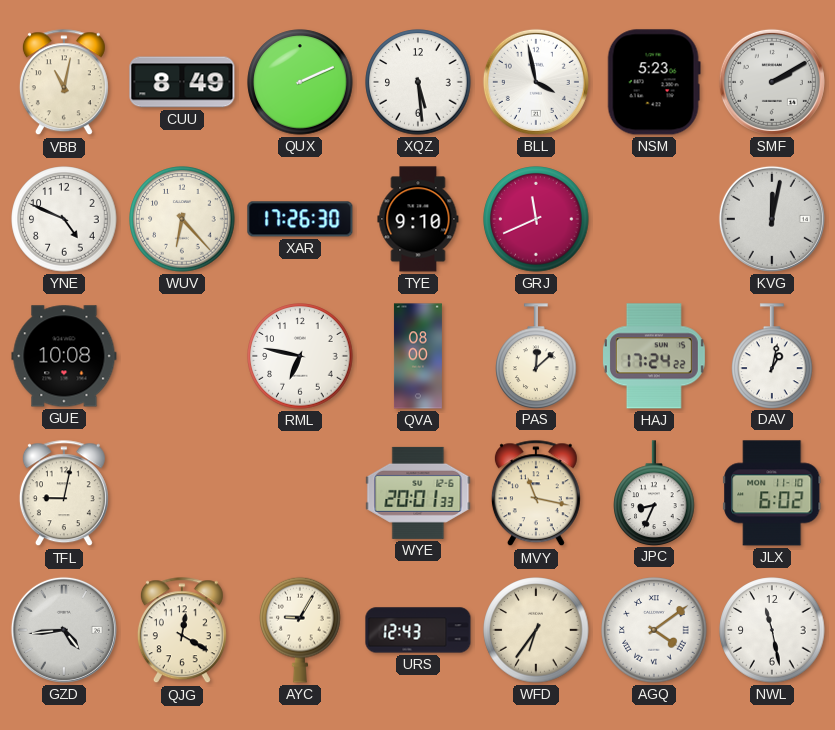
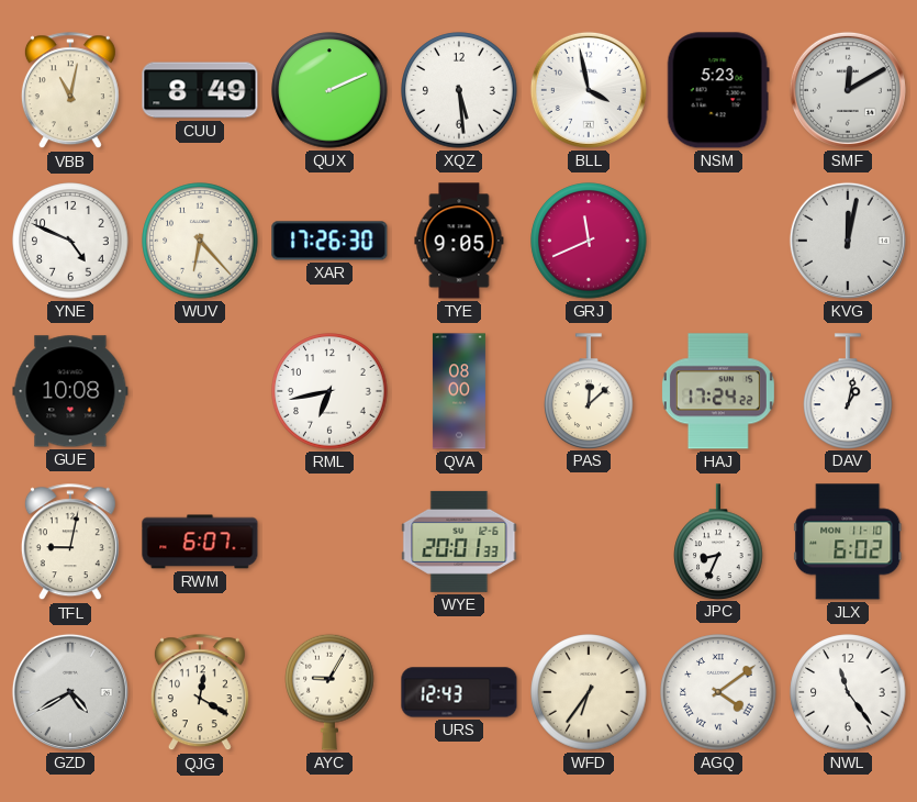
SMF: 2:10 -> 12:10 (848, 90)
TYE: 9:10 -> 9:05 (459, 241)
RML: 6:47 -> 6:43 (329, 391)
RWM: none -> 6:07 (200, 542)
MVY: 11:17 -> none (536, 494)
GZD: 4:44 -> 4:40 (70, 692)
NWL: 11:28 -> 11:24 (848, 692)
